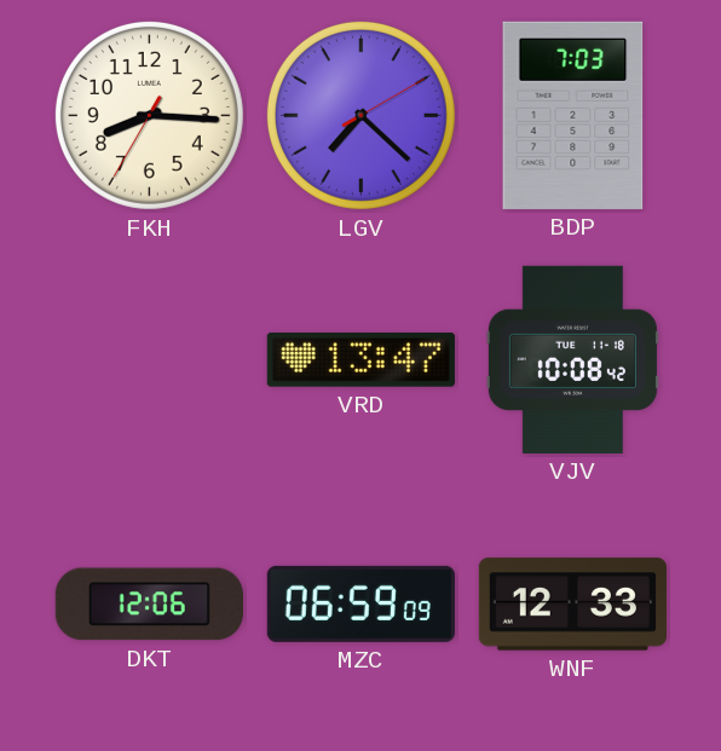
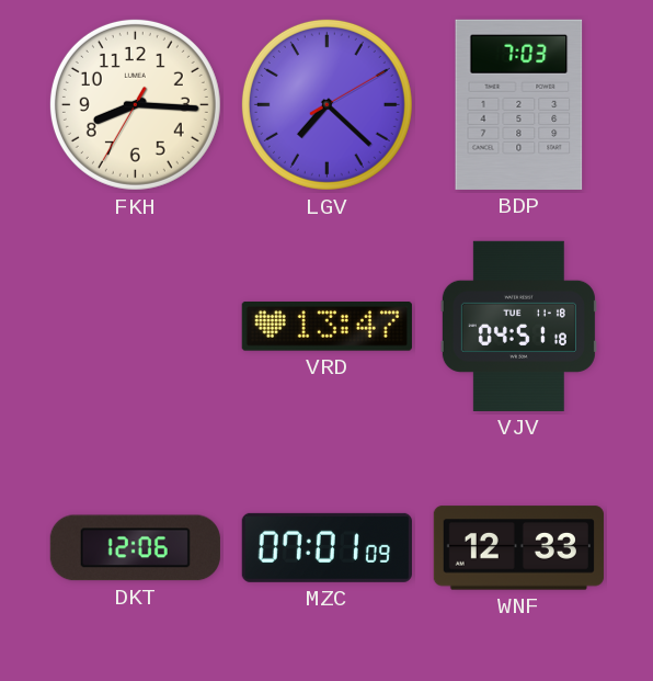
VJV: 10:08 -> 04:51 (518, 326)
MZC: 06:59 -> 07:01 (326, 547)
